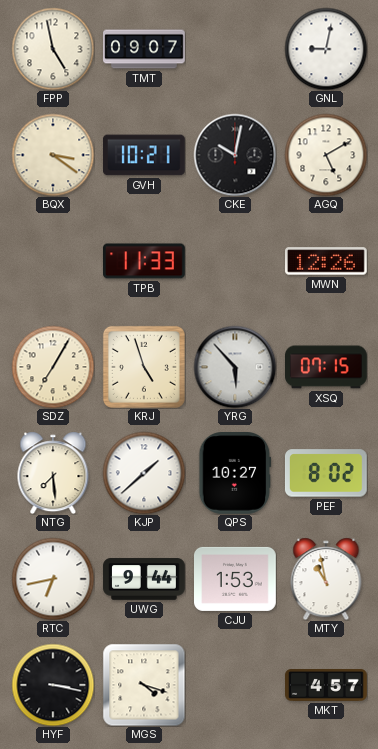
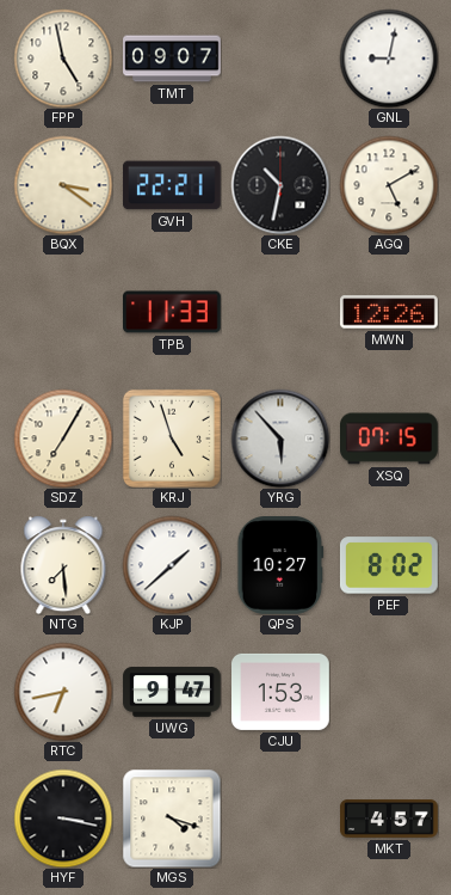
GVH: 10:21 -> 22:21 (173, 185)
CKE: 10:02 -> 10:32 (280, 185)
UWG: 9:44 -> 9:47 (172, 692)
MTY: 10:58 -> none (326, 579)
